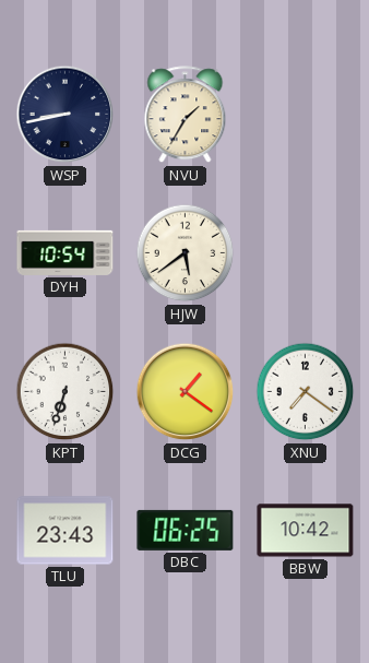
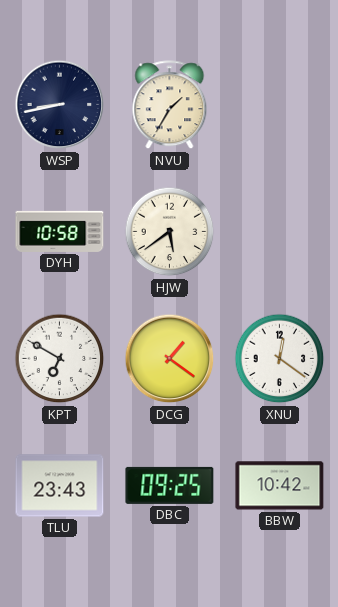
DYH: 10:54 -> 10:58 (60, 231)
KPT: 6:33 -> 6:50 (60, 359)
XNU: 7:21 -> 12:21 (280, 359)
DBC: 06:25 -> 09:25 (170, 485)
